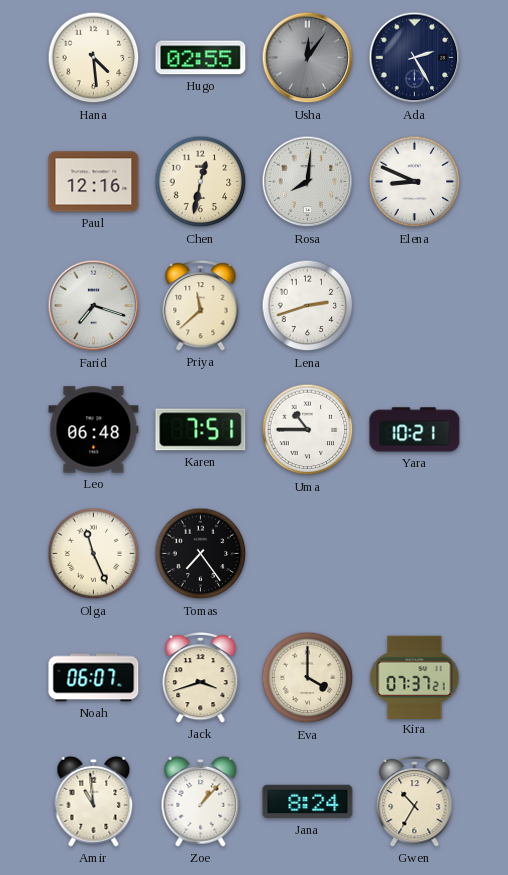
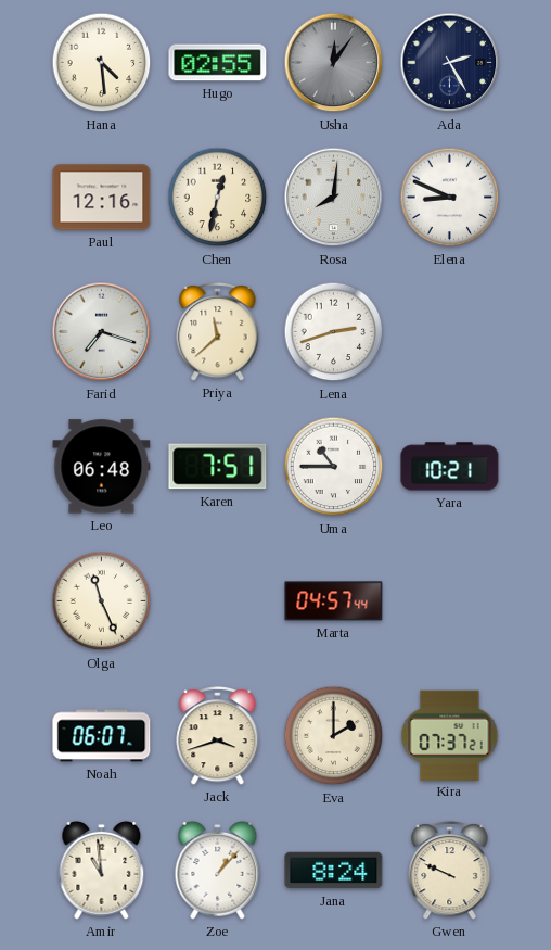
Tomas: 7:24 -> none (201, 554)
Marta: none -> 04:57 (334, 601)
Eva: 4:00 -> 2:00 (334, 736)
Gwen: 10:35 -> 9:49 (450, 870)
